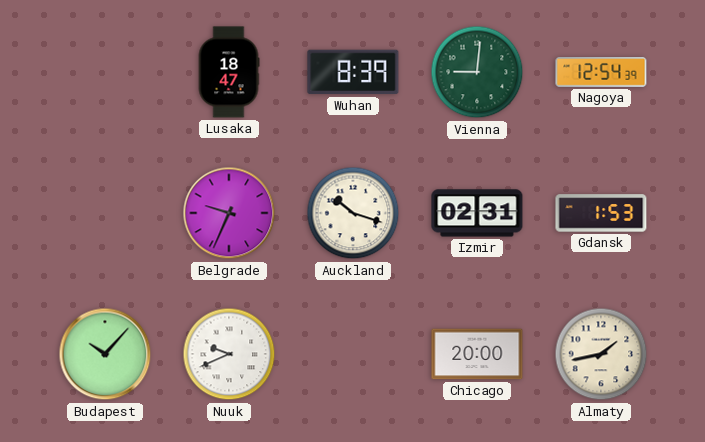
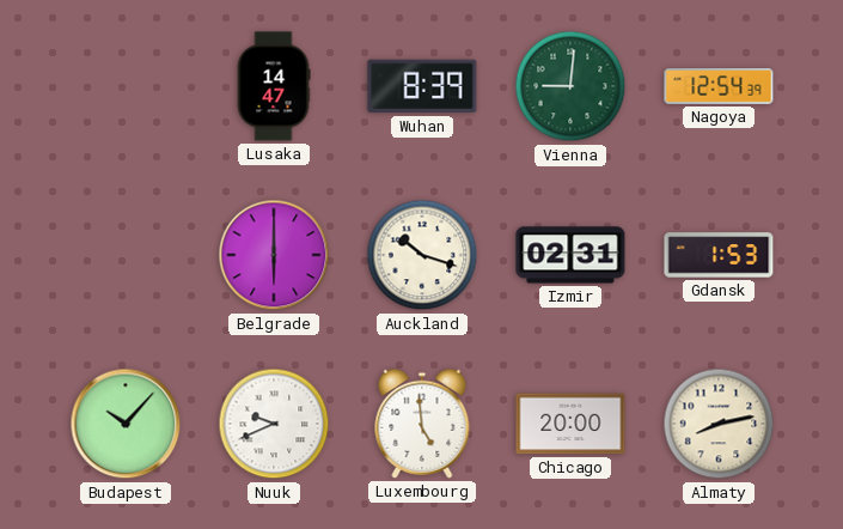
Lusaka: 18:47 -> 14:47 (274, 86)
Belgrade: 9:34 -> 6:00 (274, 255)
Luxembourg: none -> 4:59 (422, 424)
Almaty: 1:43 -> 8:13 (719, 424)
